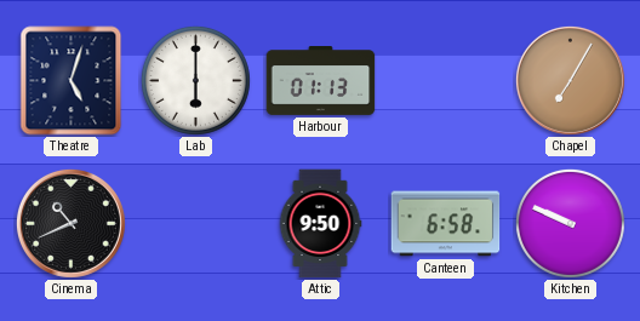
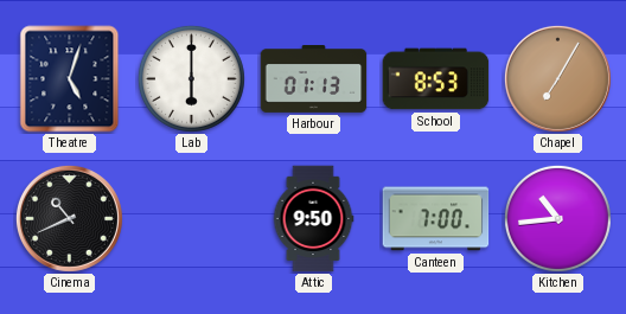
School: none -> 8:53 (436, 79)
Canteen: 6:58 -> 7:00 (436, 219)
Kitchen: 9:49 -> 10:44 (557, 218)
